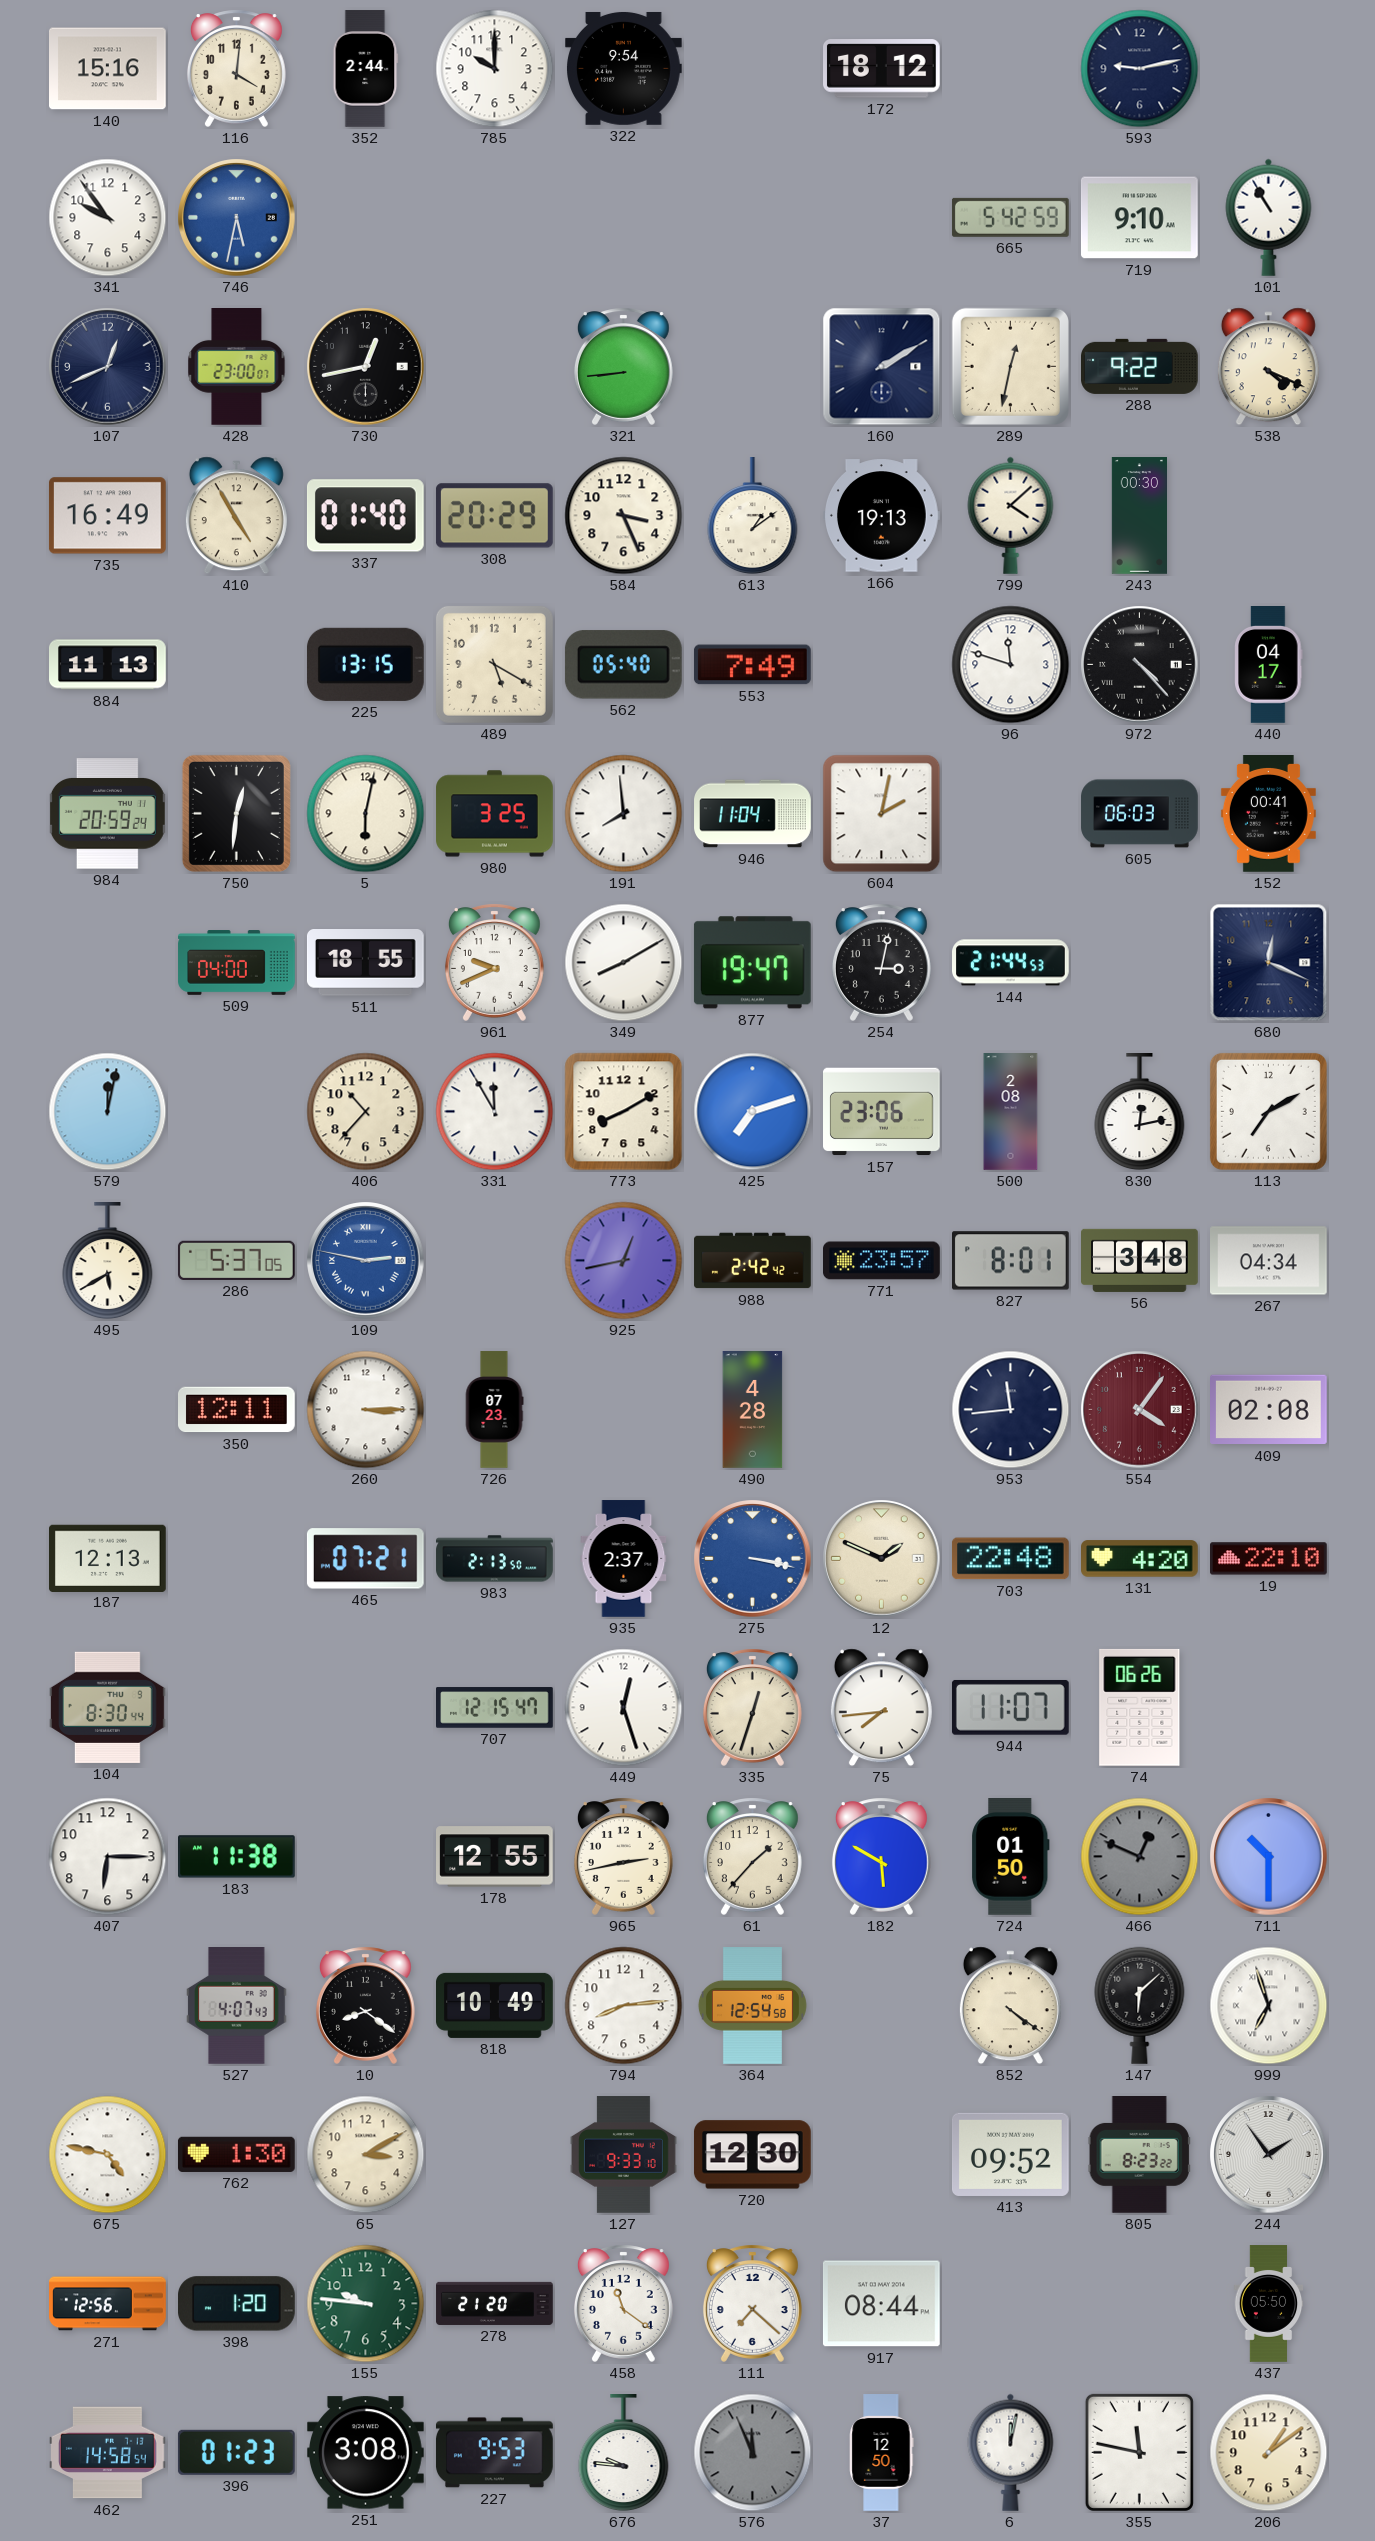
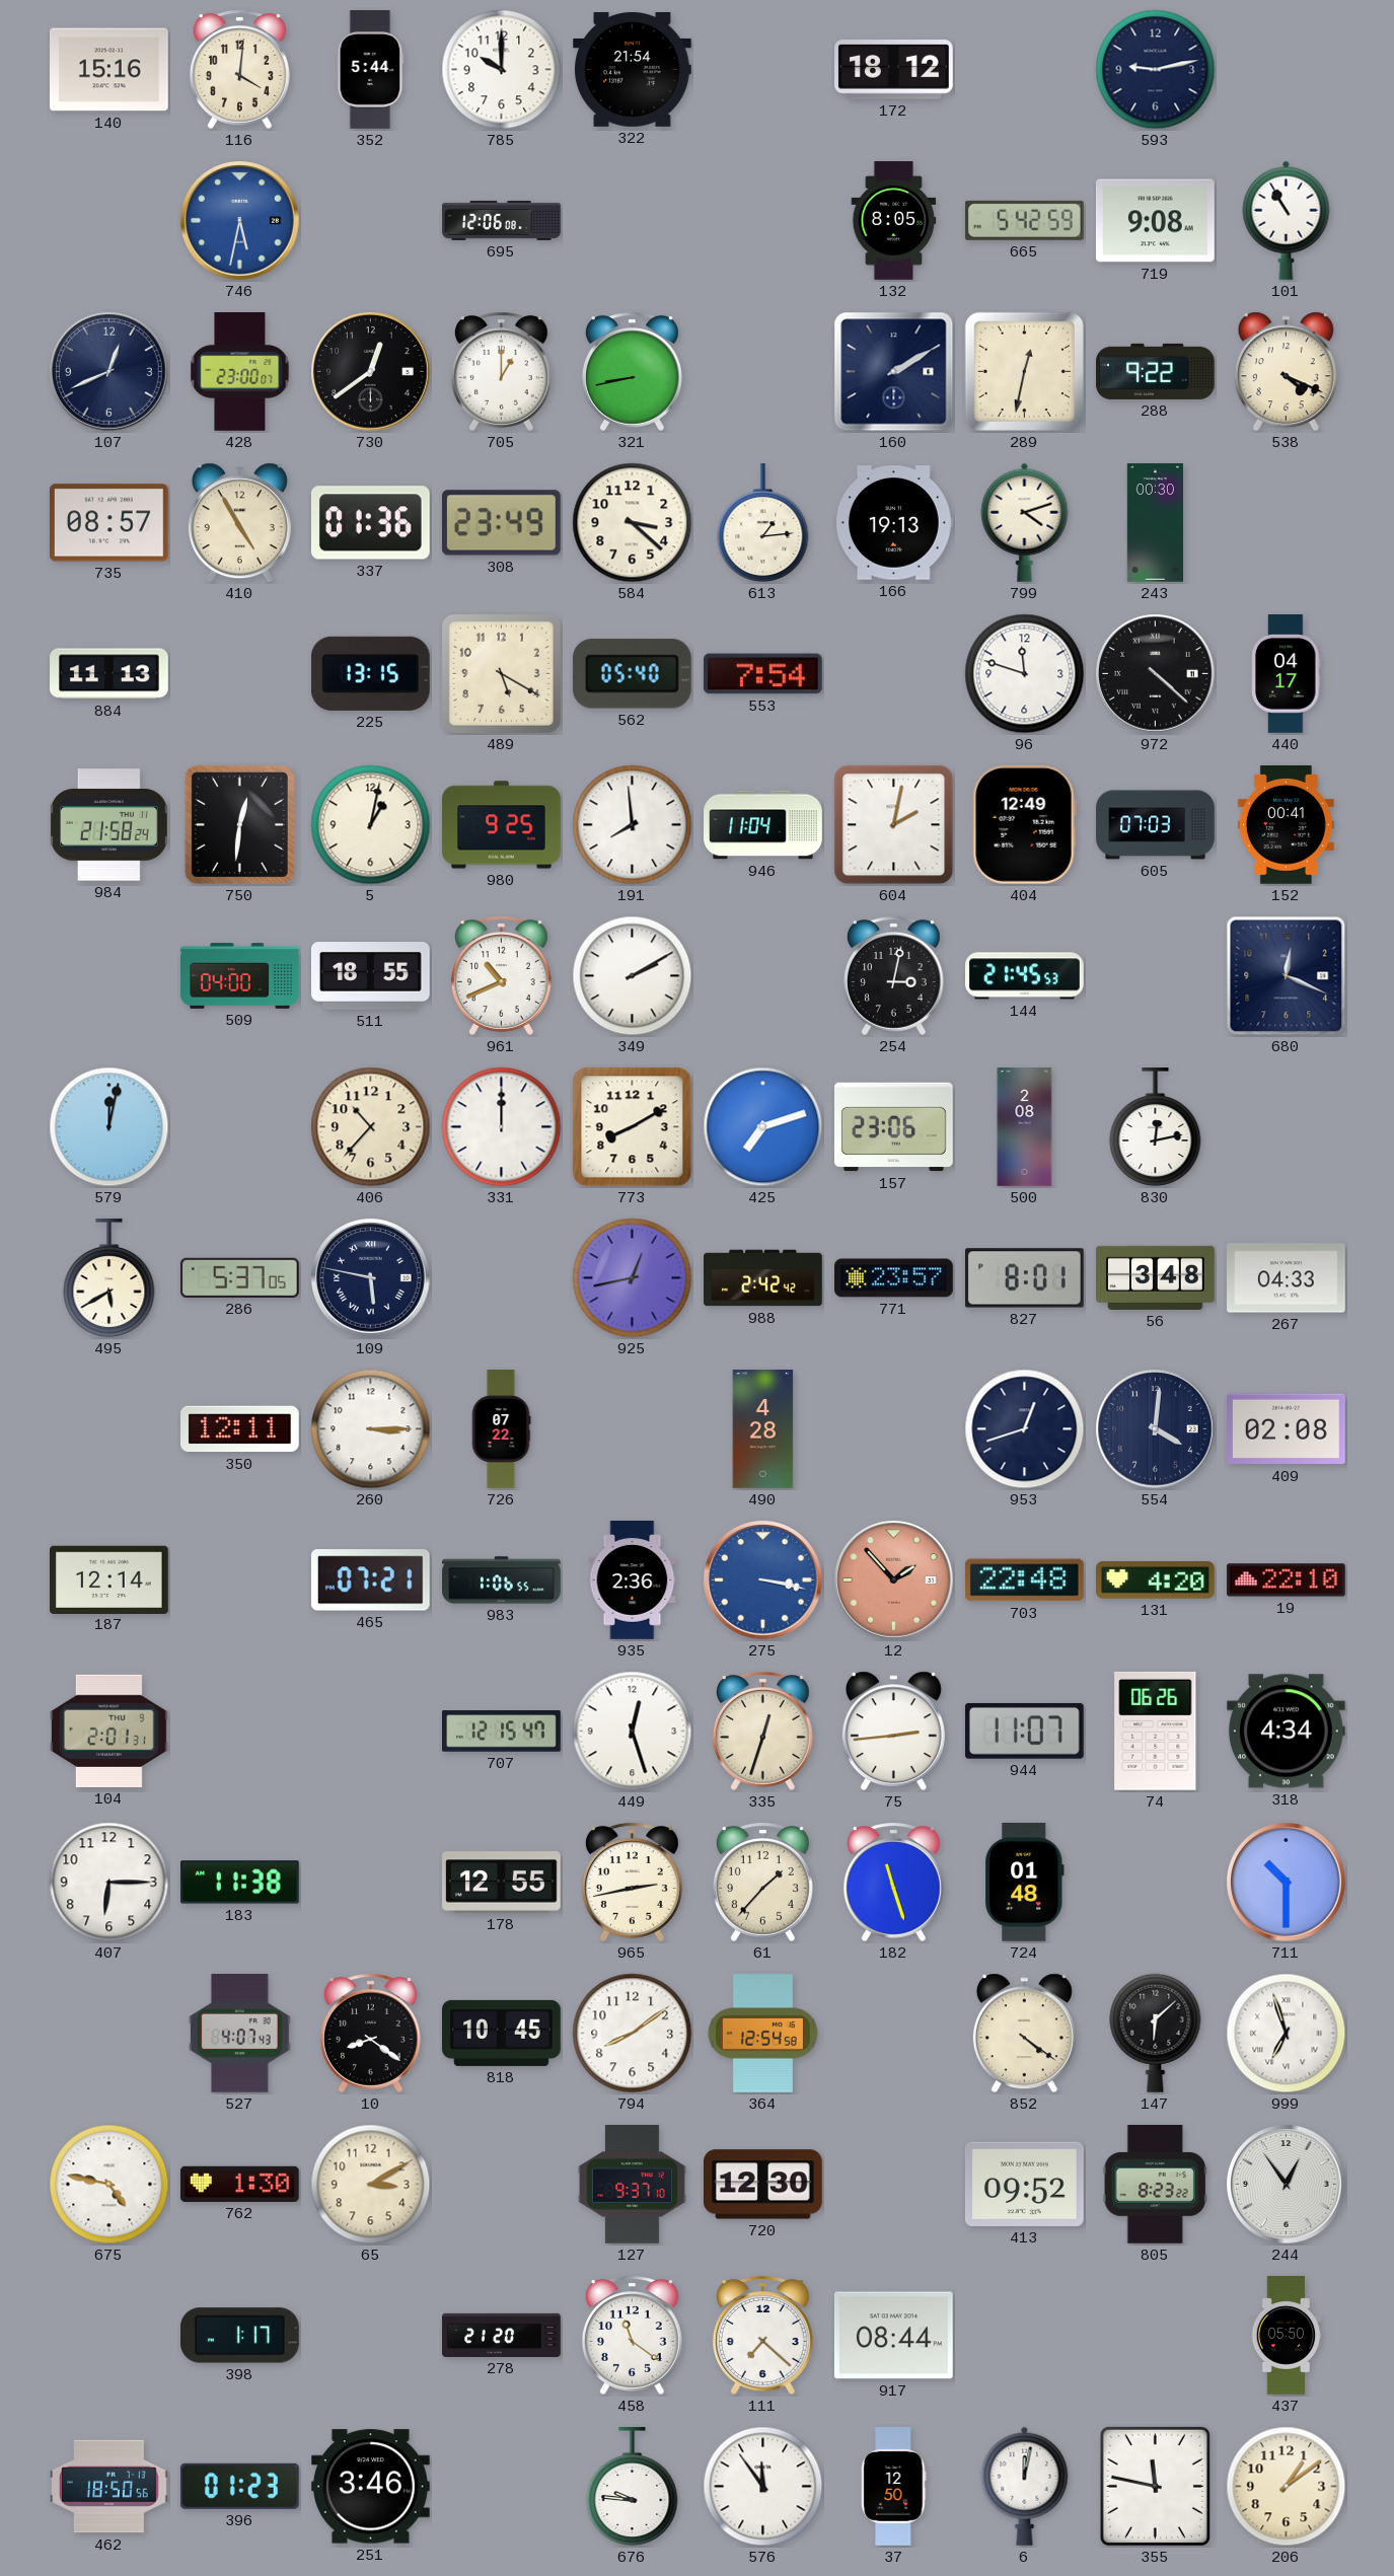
352: 2:44 -> 5:44 (371, 70)
322: 9:54 -> 21:54 (633, 69)
341: 9:54 -> none (108, 218)
695: none -> 12:06 (502, 220)
132: none -> 8:05 (894, 221)
719: 9:10 -> 9:08 (1156, 221)
730: 12:43 -> 12:39 (371, 372)
705: none -> 1:00 (501, 371)
321: 8:44 -> 8:43 (632, 371)
735: 16:49 -> 08:57 (108, 523)
337: 01:40 -> 01:36 (370, 523)
308: 20:29 -> 23:49 (501, 523)
584: 3:26 -> 3:22 (633, 523)
613: 1:09 -> 1:14 (763, 524)
799: 4:08 -> 4:12 (1025, 522)
553: 7:49 -> 7:54 (762, 674)
972: 4:23 -> 4:22 (1156, 674)
984: 20:59 -> 21:58 (108, 825)
5: 6:02 -> 1:02 (371, 825)
980: 3:25 -> 9:25 (502, 825)
404: none -> 12:49 (1024, 824)
605: 06:03 -> 07:03 (1156, 825)
961: 9:41 -> 10:41 (501, 975)
349: 8:10 -> 2:10 (633, 976)
877: 19:47 -> none (752, 963)
144: 21:44 -> 21:45 (1025, 976)
331: 11:55 -> 12:00 (502, 1127)
113: 7:10 -> none (1268, 1111)
109: 2:47 -> 5:47 (371, 1278)
109 dial: blue -> navy (371, 1278)
267: 04:34 -> 04:33 (1287, 1278)
726: 07:23 -> 07:22 (501, 1429)
953: 11:44 -> 12:42 (1025, 1429)
554: 4:06 -> 4:01 (1156, 1429)
554 dial: burgundy -> navy (1156, 1429)
187: 12:13 -> 12:14 (109, 1579)
983: 2:13 -> 1:06 (502, 1580)
935: 2:37 -> 2:36 (633, 1580)
12: 1:49 -> 1:53 (894, 1580)
12 dial: cream -> salmon (894, 1580)
104: 8:30 -> 2:01 (109, 1731)
75: 7:44 -> 2:44 (893, 1732)
318: none -> 4:34 (1286, 1732)
182: 5:50 -> 11:27 (893, 1882)
724: 01:50 -> 01:48 (1025, 1883)
466: 12:49 -> none (1140, 1857)
818: 10:49 -> 10:45 (502, 2033)
794: 8:14 -> 8:09 (633, 2034)
127: 9:33 -> 9:37 (633, 2185)
244: 1:54 -> 12:54 (1287, 2185)
271: 12:56 -> none (108, 2304)
398: 1:20 -> 1:17 (240, 2336)
155: 9:46 -> none (366, 2304)
462: 14:58 -> 18:50 (109, 2487)
251: 3:08 -> 3:46 (371, 2487)
227: 9:53 -> none (494, 2453)
576: 11:56 -> 11:54 (763, 2487)
576 dial: grey -> white (763, 2487)
